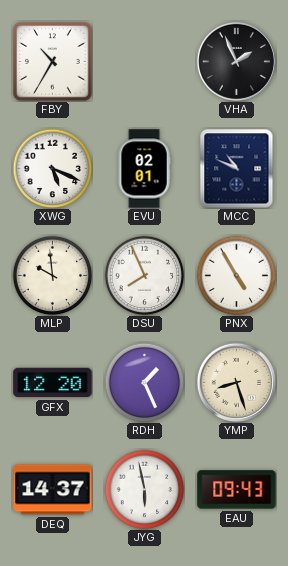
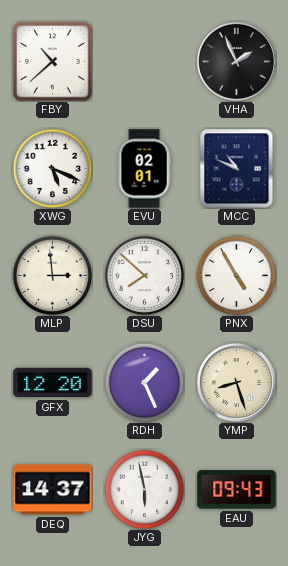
FBY: 10:35 -> 10:38 (53, 62)
MLP: 9:59 -> 2:59 (52, 275)
DSU: 7:56 -> 7:52 (144, 275)
